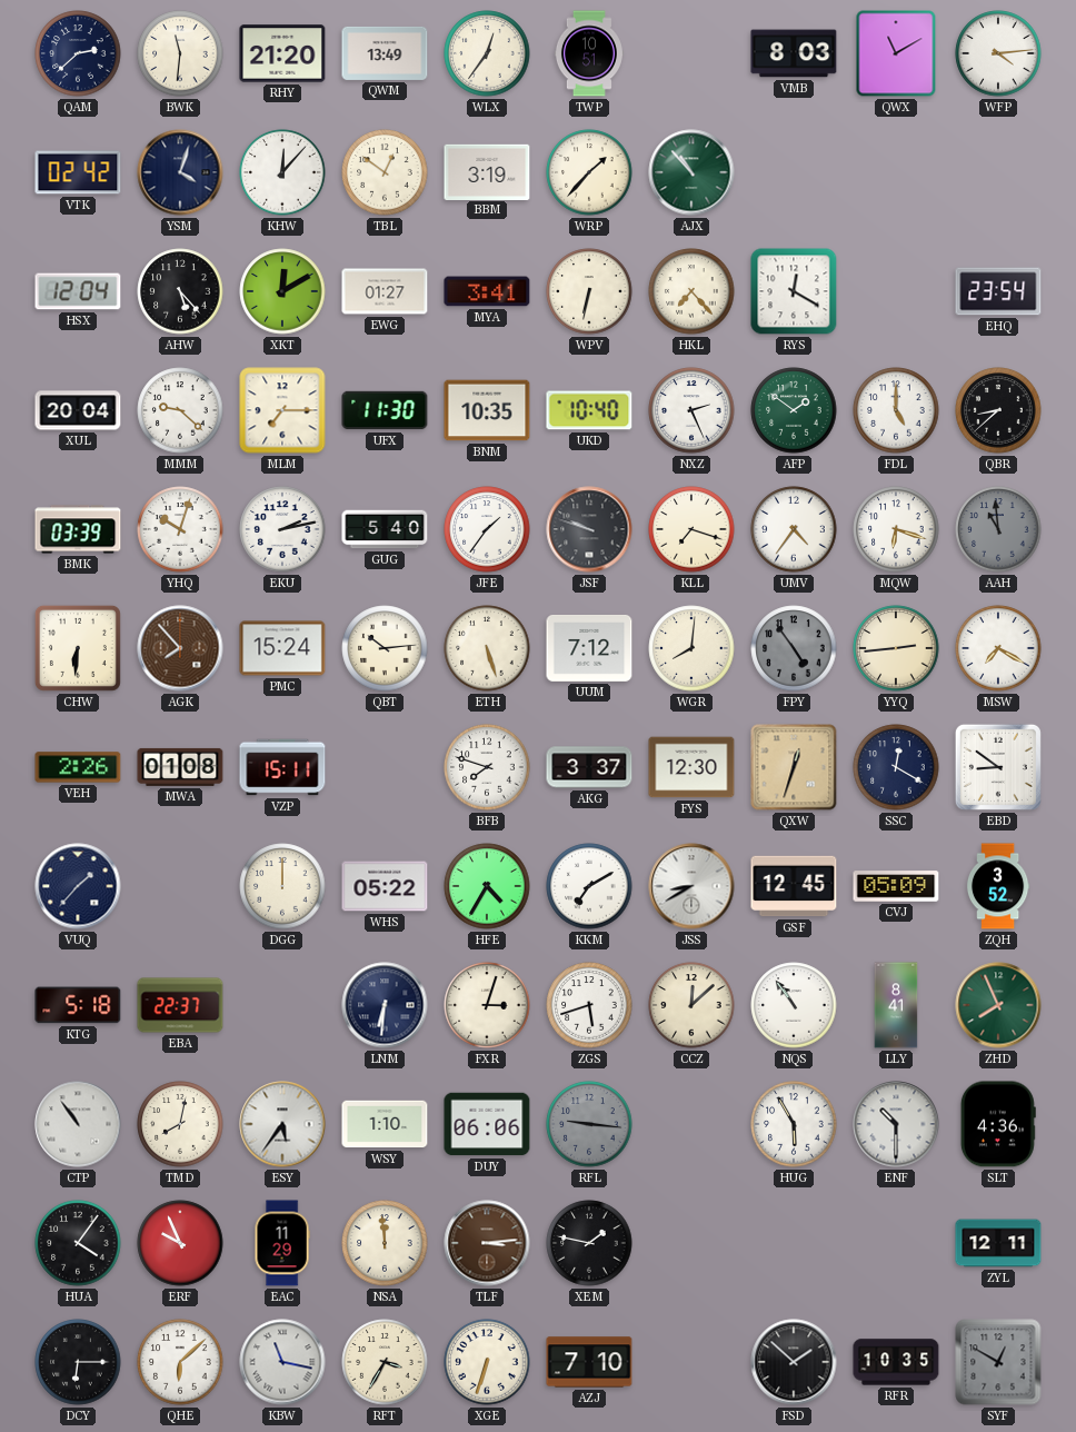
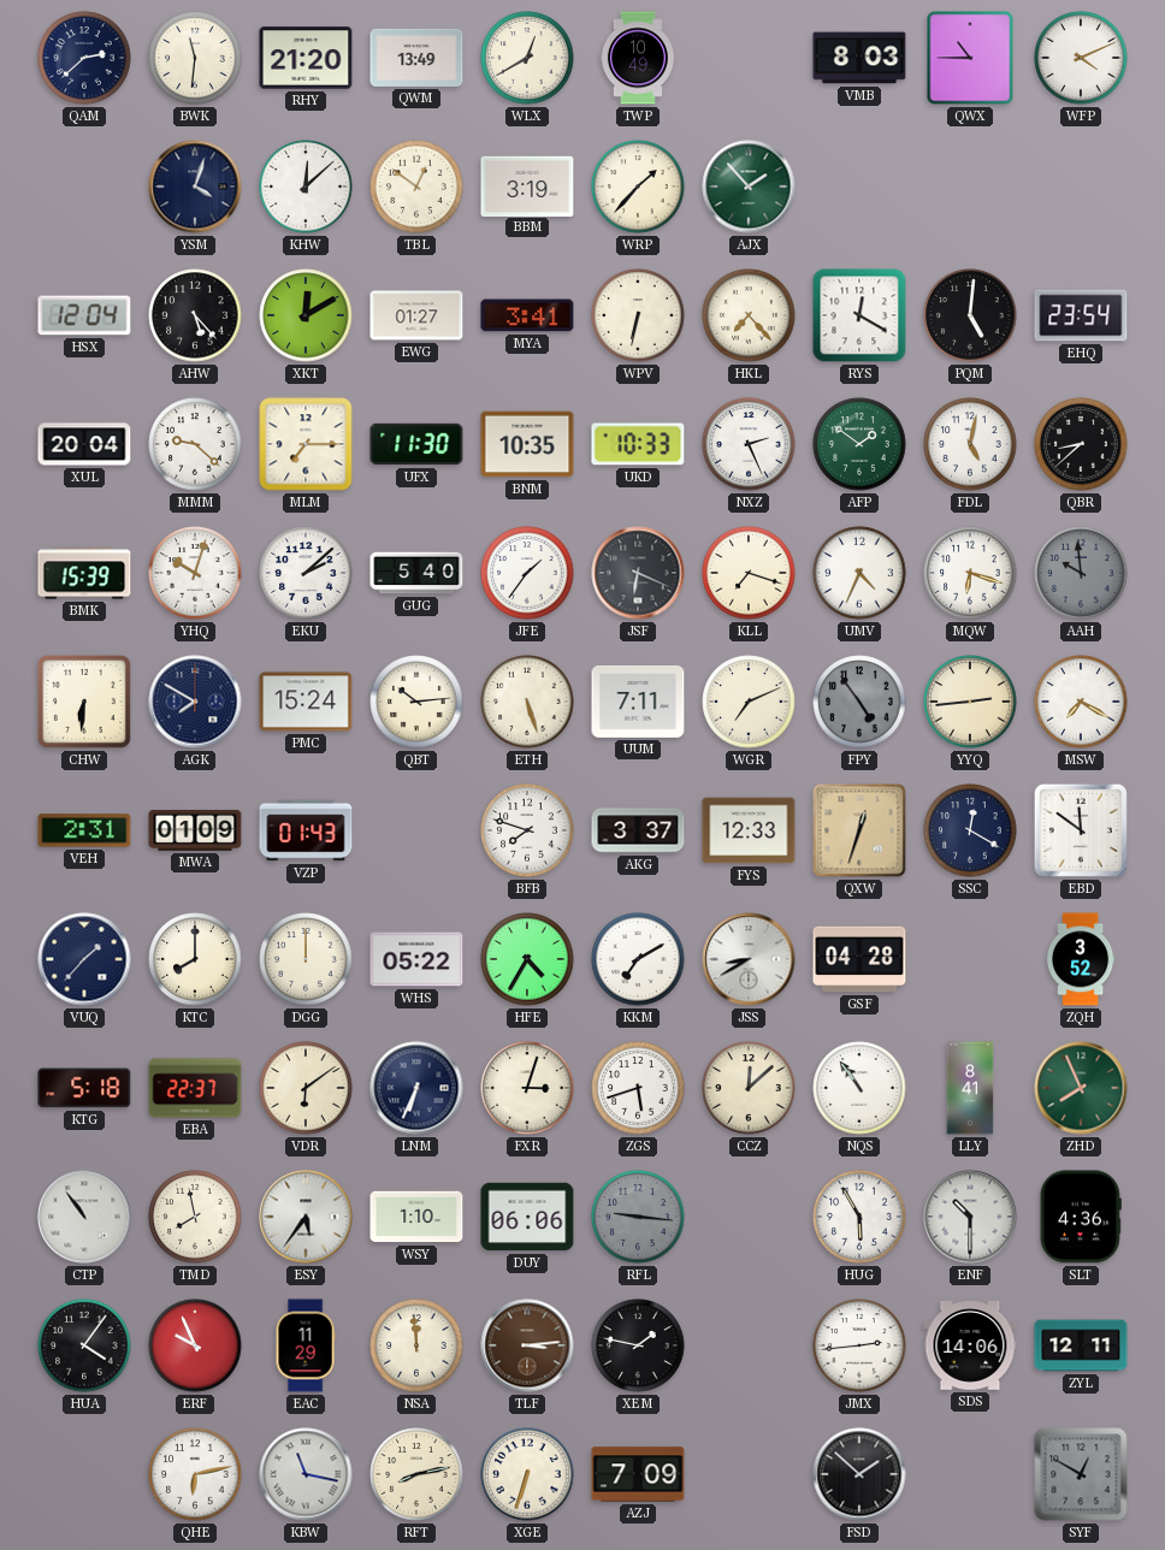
WLX: 12:36 -> 12:40 (527, 58)
TWP: 10:51 -> 10:49 (638, 58)
QWX: 11:10 -> 10:45 (970, 58)
WFP: 4:14 -> 4:11 (1081, 58)
VTK: 02:42 -> none (78, 172)
KHW: 12:07 -> 12:08 (306, 187)
AJX: 10:53 -> 1:53 (749, 187)
PQM: none -> 5:01 (970, 315)
UKD: 10:40 -> 10:33 (638, 444)
FDL: 5:00 -> 5:02 (970, 444)
BMK: 03:39 -> 15:39 (84, 573)
EKU: 2:13 -> 2:08 (306, 573)
JSF: 9:48 -> 6:19 (638, 573)
UMV: 4:36 -> 4:34 (859, 573)
AAH: 10:59 -> 9:59 (1081, 573)
AGK: 7:53 -> 7:50 (195, 702)
AGK dial: brown -> navy (195, 702)
UUM: 7:12 -> 7:11 (638, 702)
WGR: 8:01 -> 7:11 (749, 702)
VEH: 2:26 -> 2:31 (84, 830)
MWA: 01:08 -> 01:09 (195, 830)
VZP: 15:11 -> 01:43 (306, 830)
FYS: 12:30 -> 12:33 (749, 830)
EBD: 8:51 -> 11:51 (1081, 830)
KTC: none -> 8:00 (195, 959)
GSF: 12:45 -> 04:28 (859, 959)
CVJ: 05:09 -> none (896, 886)
VDR: none -> 6:09 (306, 1088)
LNM: 6:31 -> 6:34 (416, 1088)
TMD: 8:02 -> 7:58 (195, 1217)
JMX: none -> 2:44 (859, 1345)
SDS: none -> 14:06 (970, 1345)
DCY: 6:15 -> none (78, 1362)
QHE: 6:08 -> 6:13 (195, 1474)
RFT: 3:35 -> 8:13 (416, 1474)
AZJ: 7:10 -> 7:09 (638, 1474)
RFR: 10:35 -> none (896, 1362)
